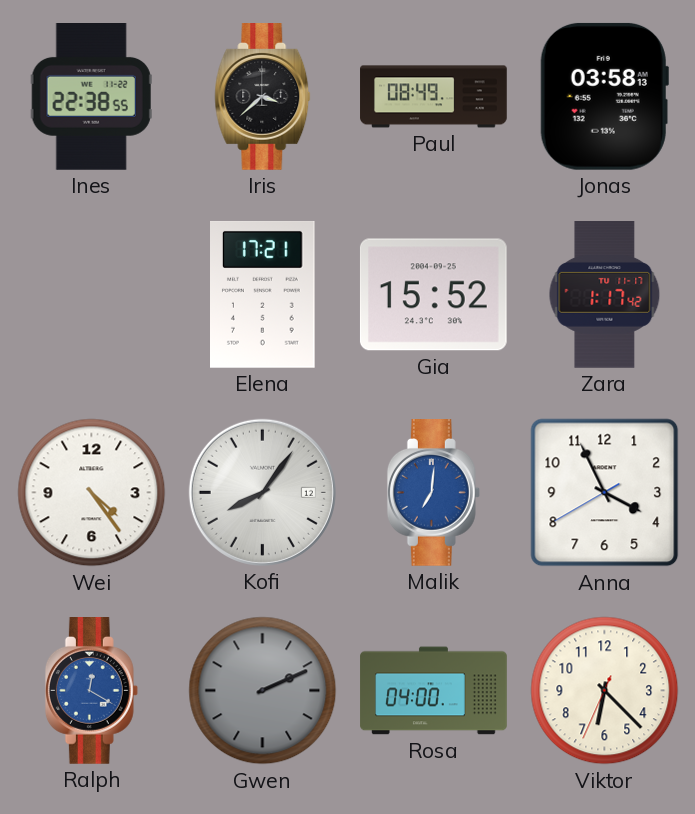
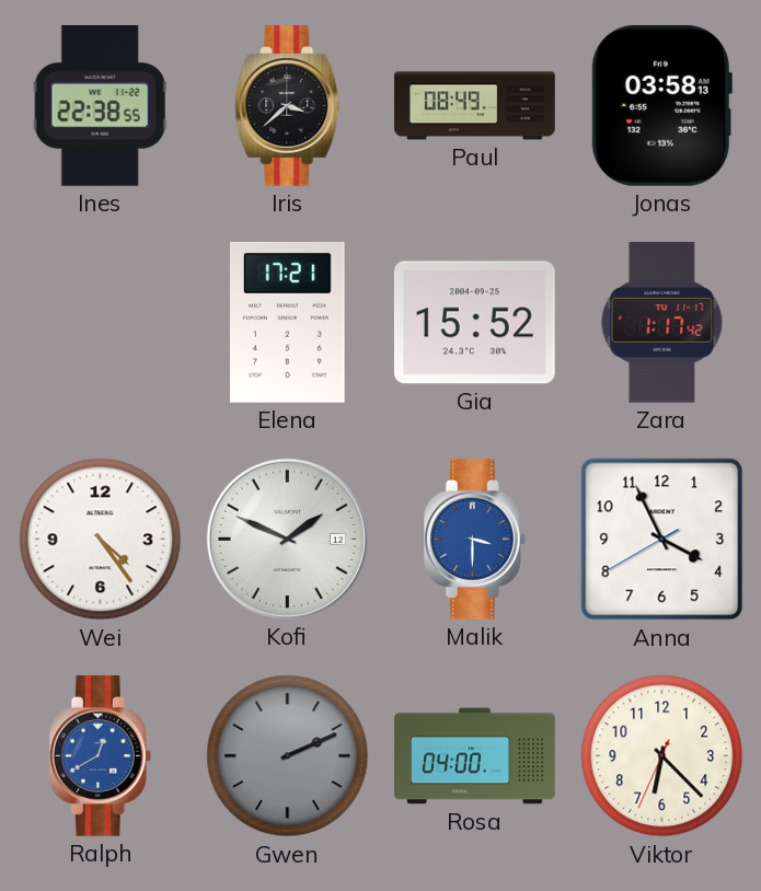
Kofi: 8:06 -> 1:49 (287, 539)
Malik: 7:01 -> 3:30 (474, 540)
Ralph: 12:20 -> 12:40 (100, 756)
